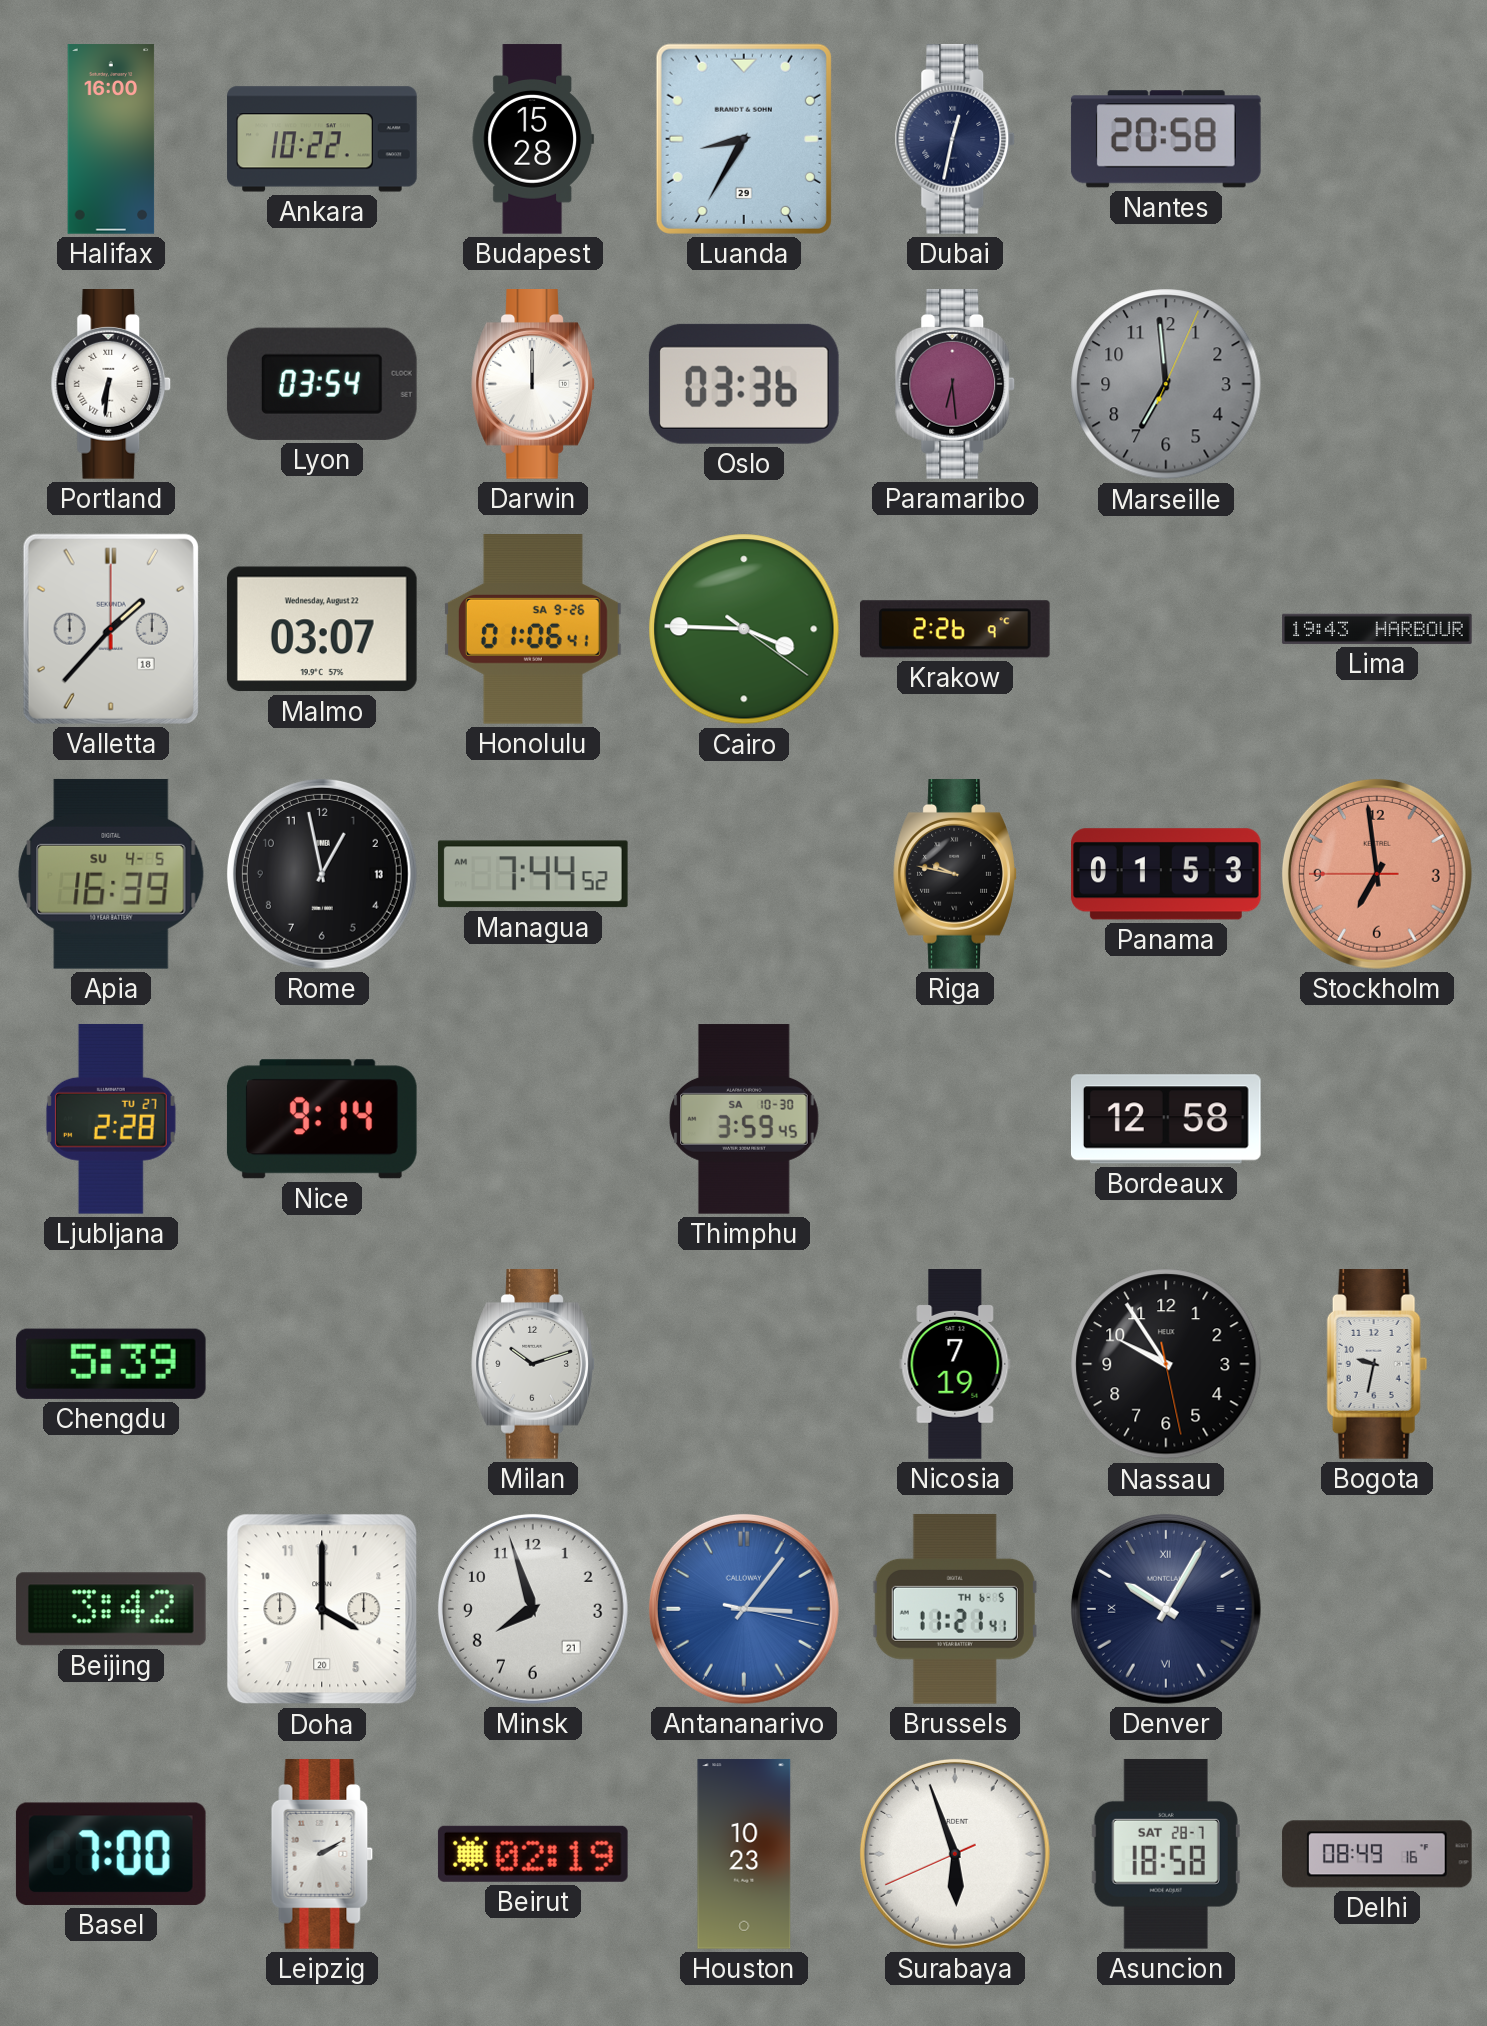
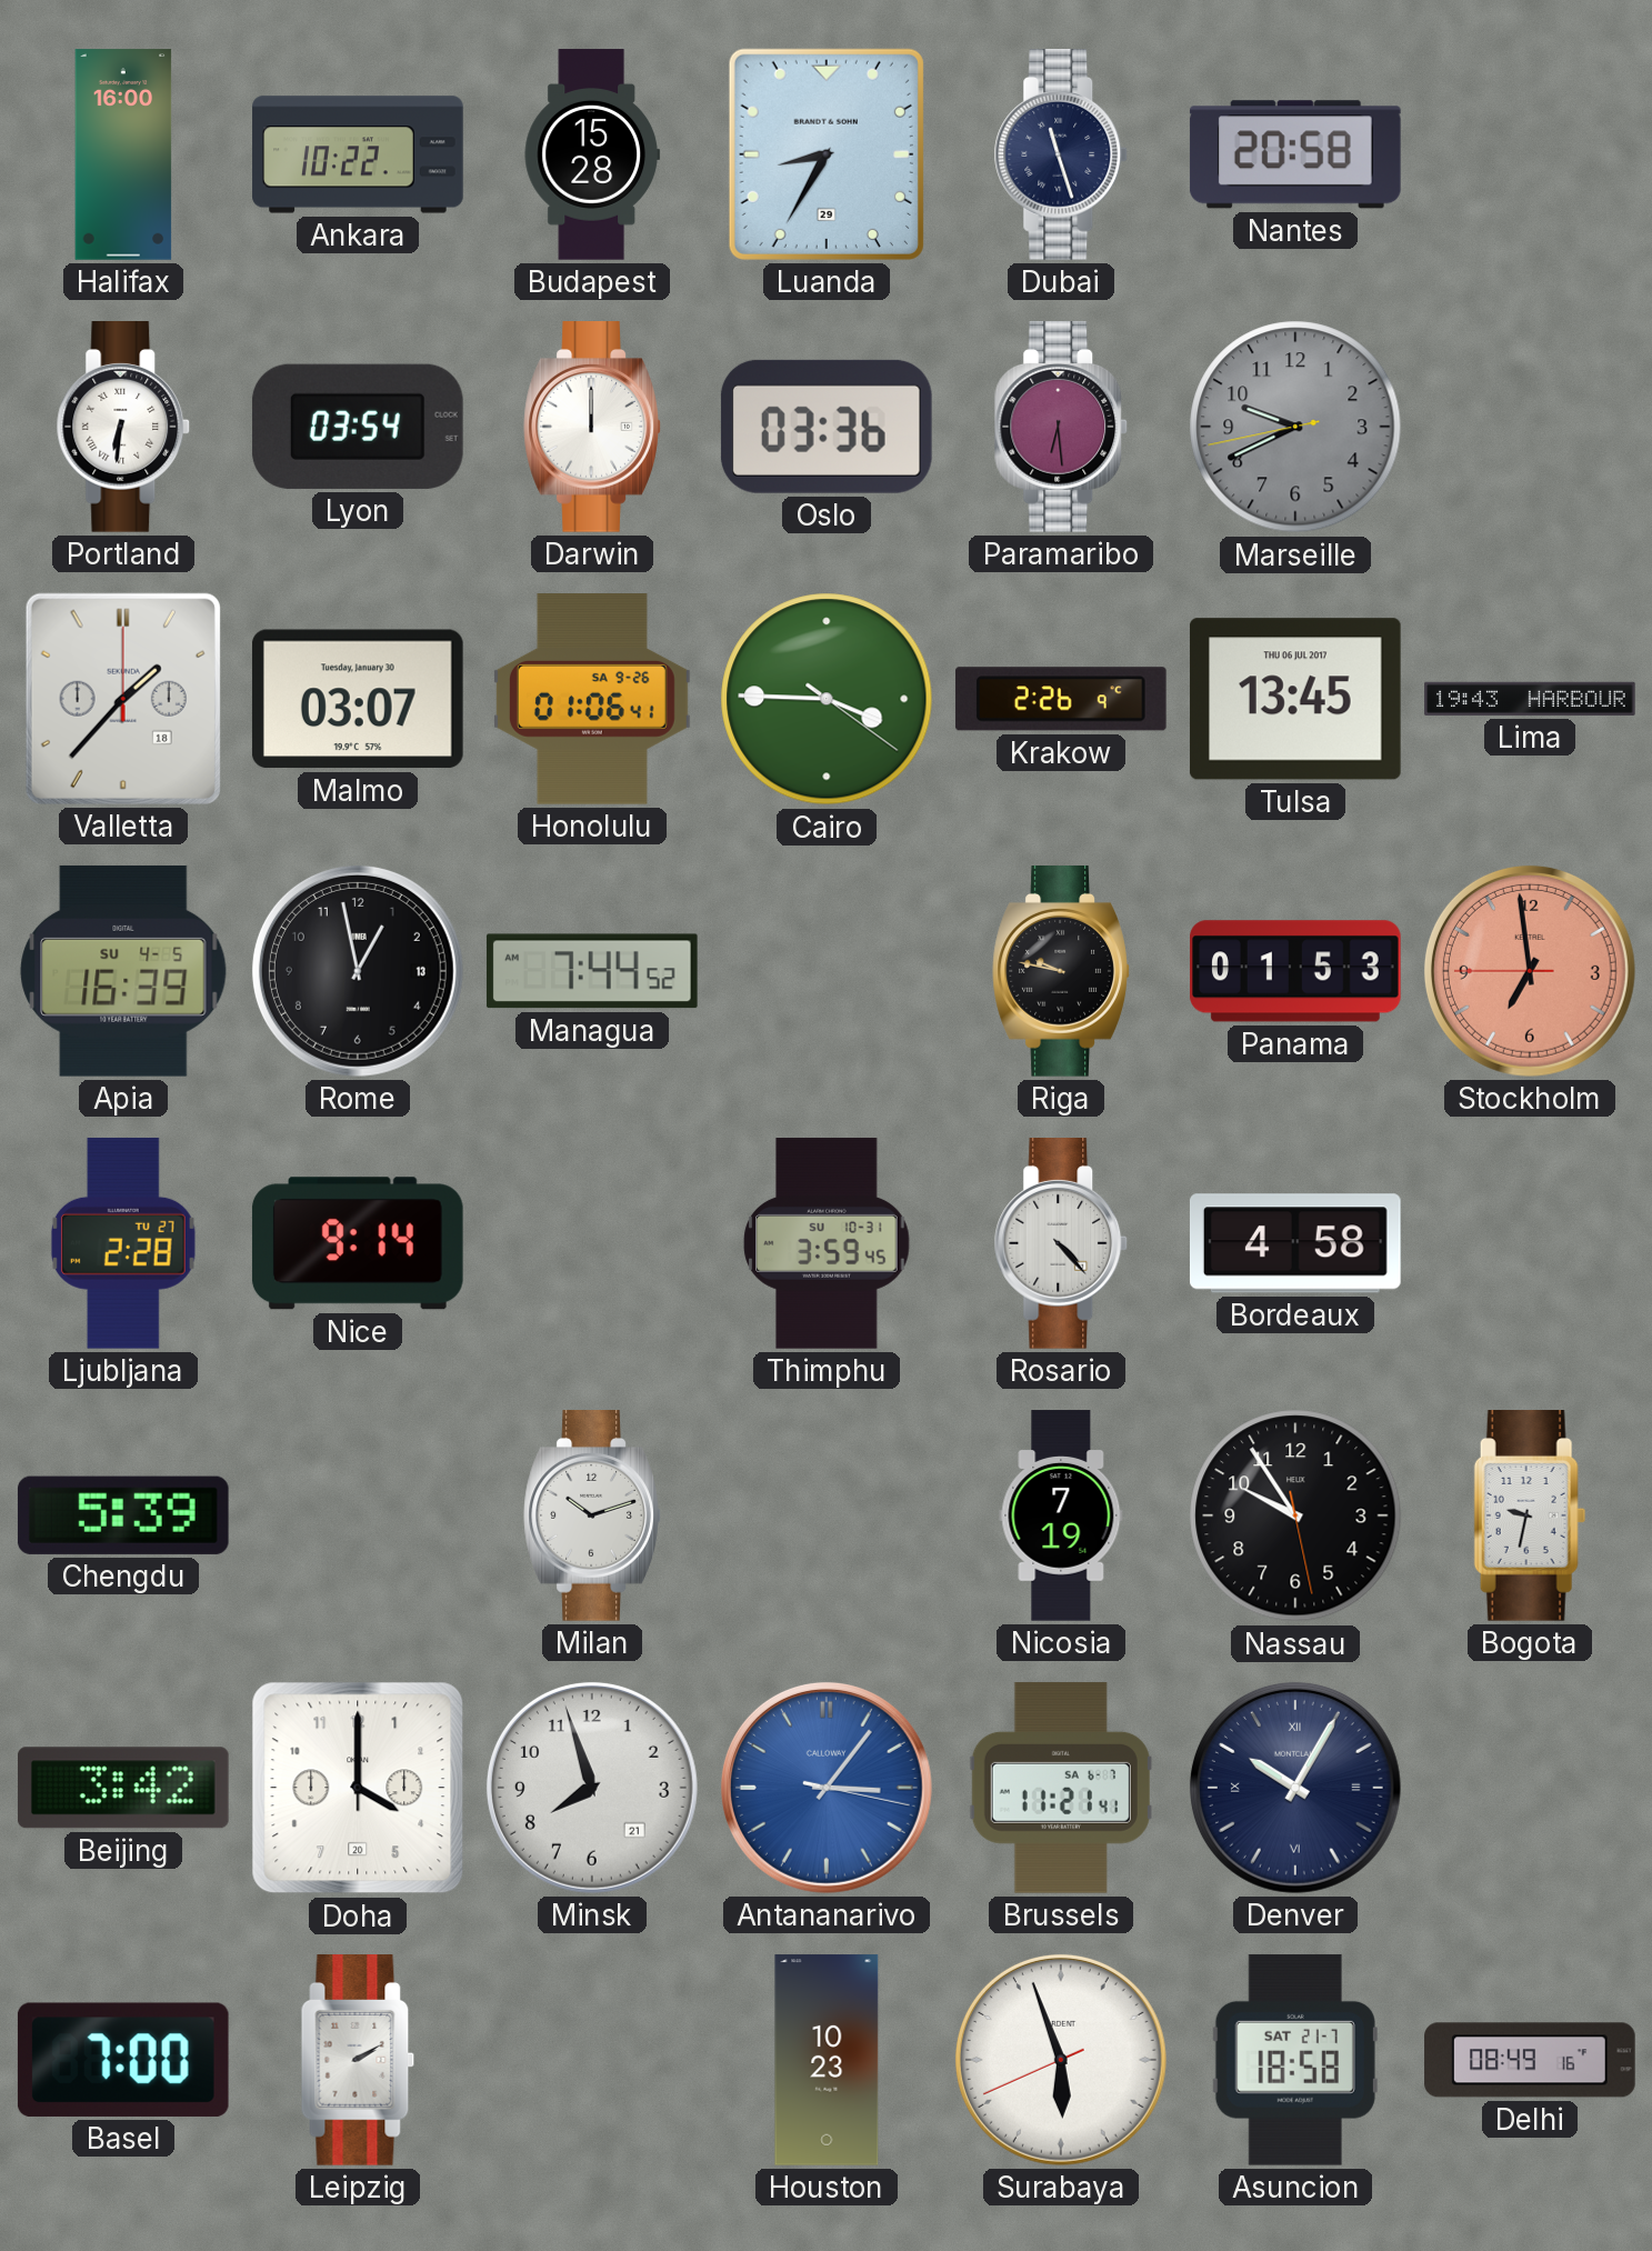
Dubai: 12:32 -> 11:27 (1061, 156)
Marseille: 6:59 -> 9:40 (1295, 427)
Malmo date: Wednesday, August 22 -> Tuesday, January 30 (358, 699)
Tulsa: none -> 13:45 (1295, 699)
Thimphu date: SA 10-30 -> SU 10-31 (827, 1243)
Rosario: none -> 4:23 (1061, 1244)
Bordeaux: 12:58 -> 4:58 (1295, 1243)
Brussels date: TH 6-5 -> SA 6-7 (1061, 1788)
Beirut: 02:19 -> none (533, 1854)
Asuncion date: SAT 28-7 -> SAT 21-7 (1295, 2060)
